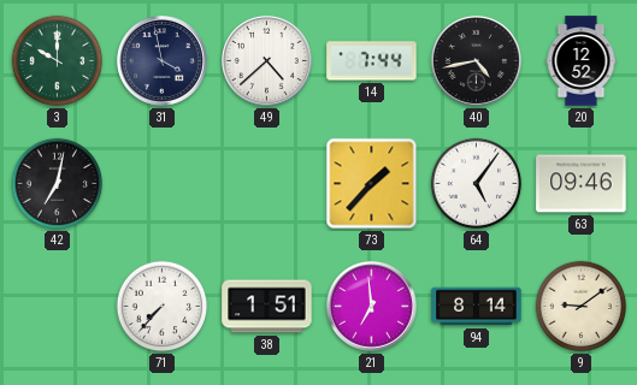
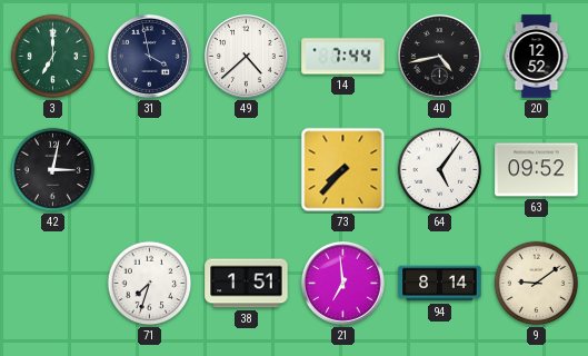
3: 10:00 -> 7:00 (53, 57)
42: 7:02 -> 3:02 (53, 170)
73: 1:37 -> 7:37 (343, 170)
63: 09:46 -> 09:52 (537, 170)
71: 7:37 -> 7:33 (150, 284)
